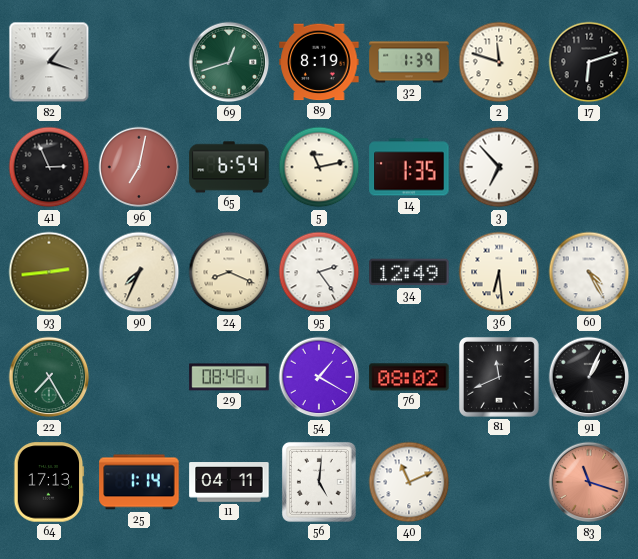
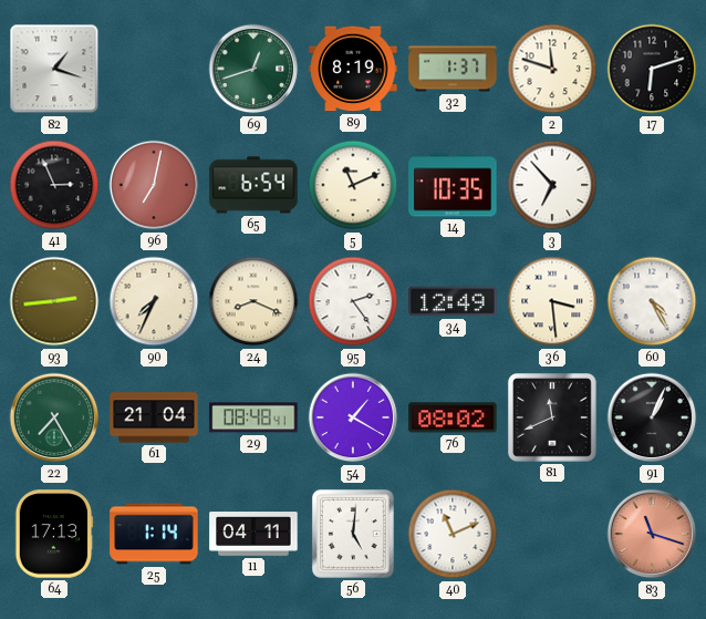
32: 1:39 -> 1:37 (453, 69)
5: 11:13 -> 11:11 (353, 185)
14: 1:35 -> 10:35 (453, 185)
36: 6:29 -> 3:29 (552, 301)
61: none -> 21:04 (154, 417)
